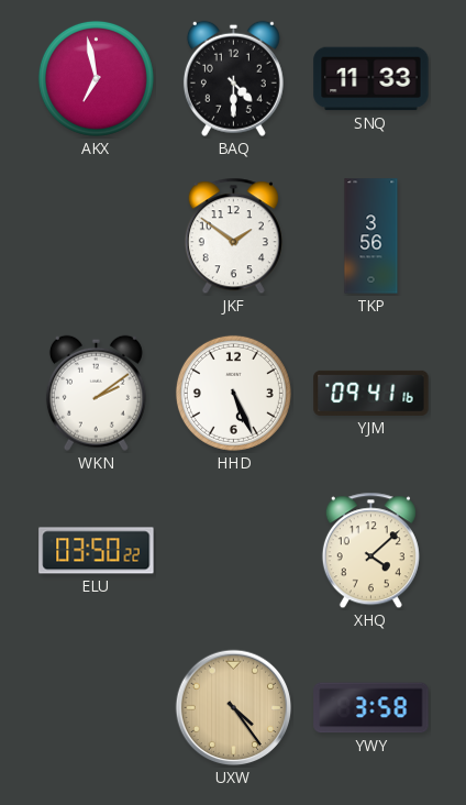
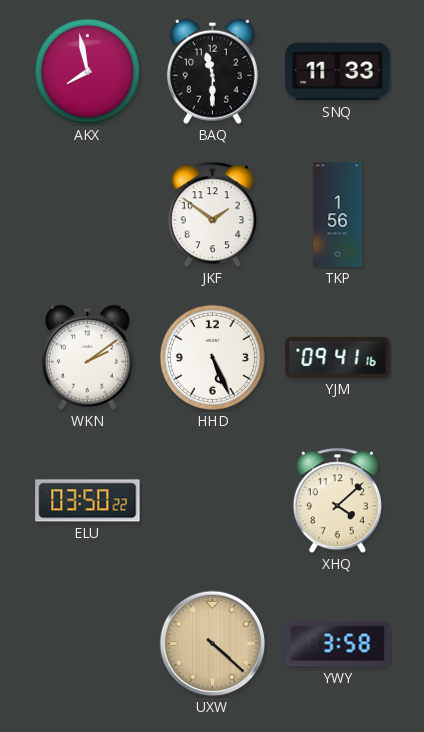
AKX: 6:58 -> 7:58 (87, 71)
BAQ: 4:30 -> 11:30 (212, 71)
TKP: 3:56 -> 1:56 (338, 215)
UXW: 4:24 -> 4:22 (213, 644)
